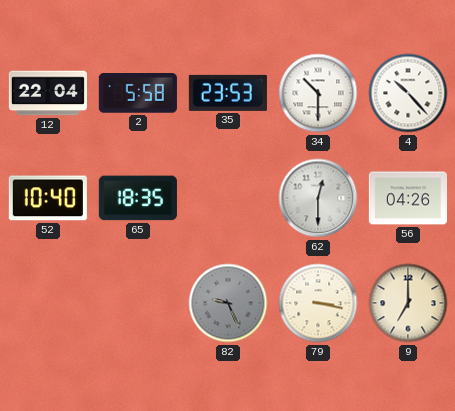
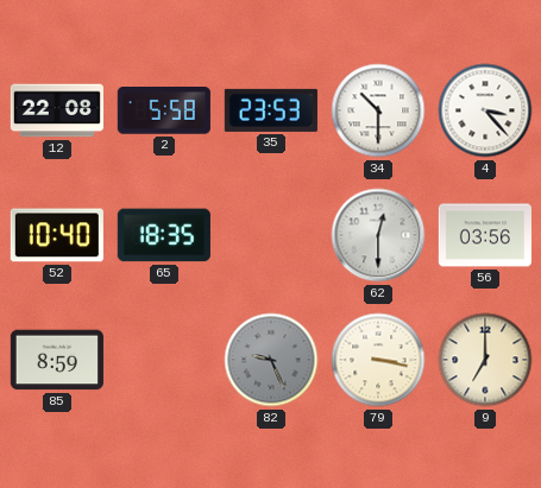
12: 22:04 -> 22:08 (57, 110)
4: 10:23 -> 3:23 (485, 110)
56: 04:26 -> 03:56 (485, 235)
85: none -> 8:59 (57, 360)
